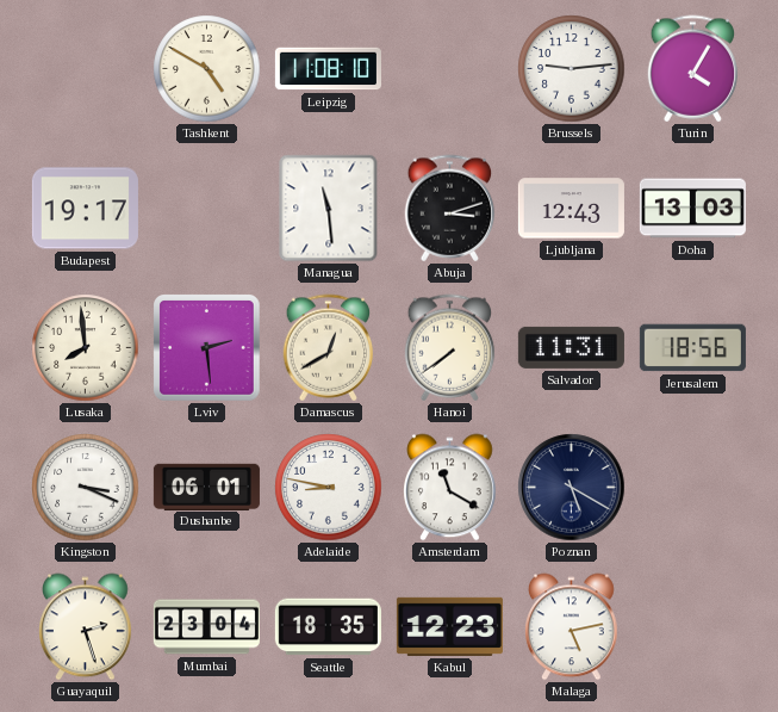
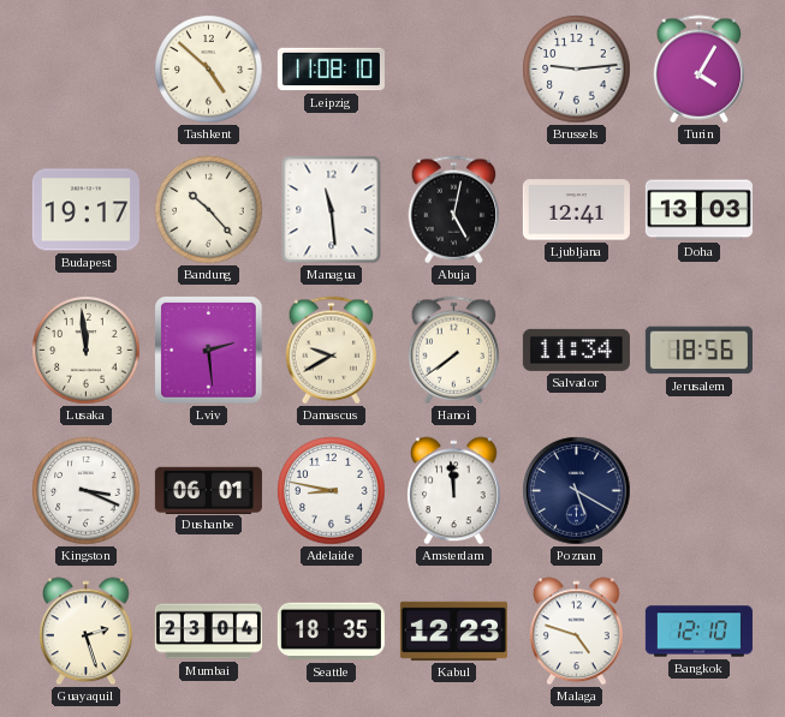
Tashkent: 4:50 -> 4:52 (209, 70)
Bandung: none -> 10:23 (209, 210)
Abuja: 3:12 -> 5:02 (454, 210)
Ljubljana: 12:43 -> 12:41 (576, 210)
Lusaka: 7:59 -> 11:59 (87, 351)
Damascus: 12:40 -> 9:40 (332, 351)
Salvador: 11:31 -> 11:34 (576, 349)
Amsterdam: 11:20 -> 11:59 (454, 491)
Malaga: 5:13 -> 4:48 (577, 632)
Bangkok: none -> 12:10 (698, 632)
